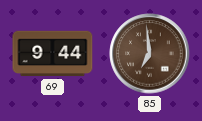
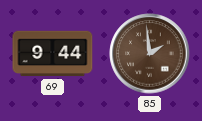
85: 6:59 -> 1:59 (150, 54)
